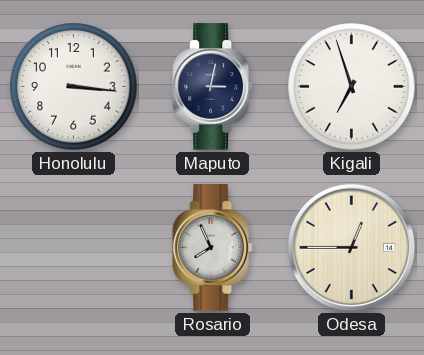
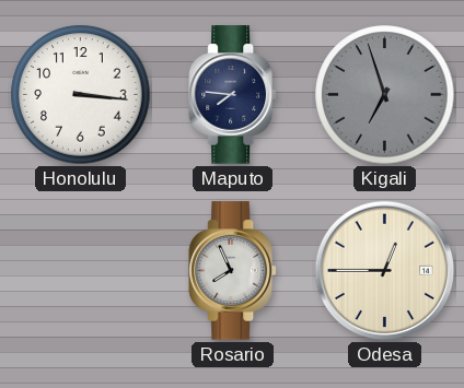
Maputo: 3:02 -> 7:46 (233, 95)
Kigali dial: white -> grey (385, 95)
